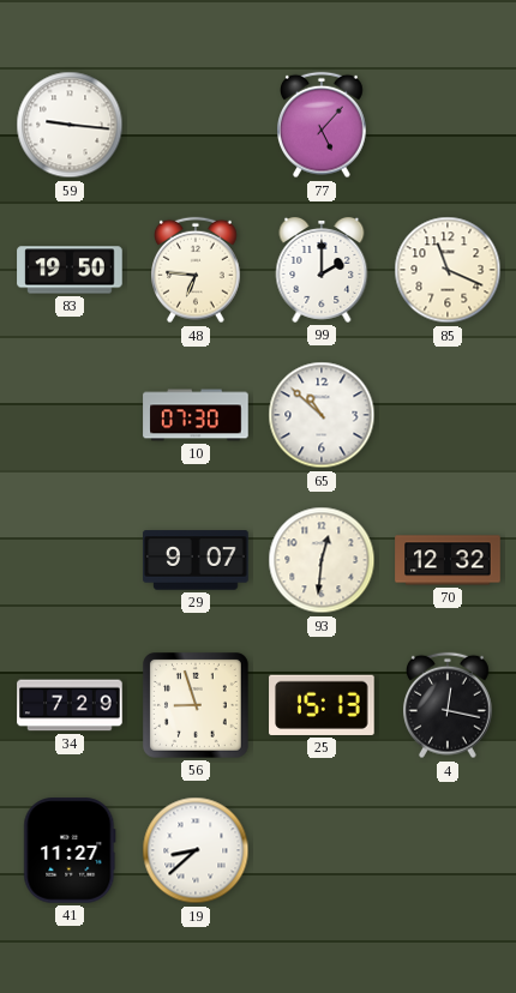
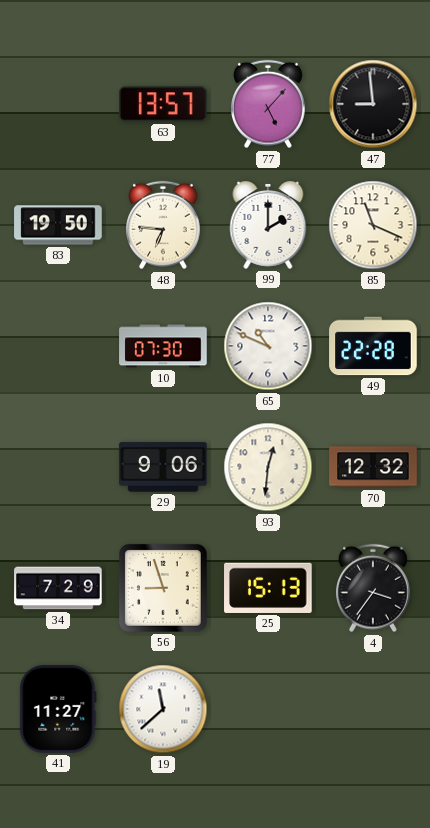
59: 9:16 -> none (70, 125)
63: none -> 13:57 (163, 104)
47: none -> 8:59 (373, 104)
65: 10:52 -> 10:49 (268, 346)
49: none -> 22:28 (373, 346)
29: 9:07 -> 9:06 (163, 467)
4: 12:17 -> 3:36 (374, 588)
19: 8:38 -> 11:38 (163, 709)
